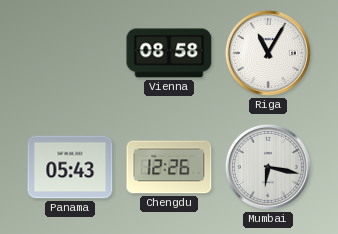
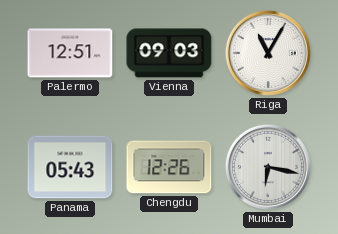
Palermo: none -> 12:51 (70, 53)
Vienna: 08:58 -> 09:03 (169, 53)
